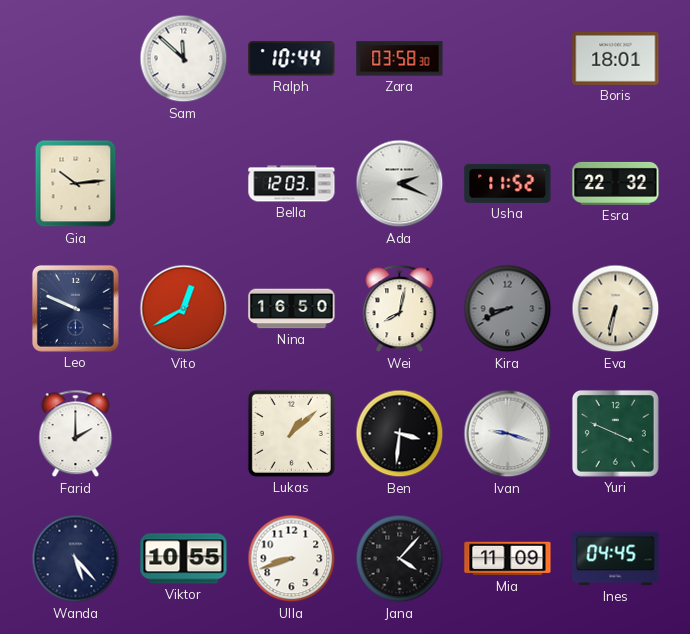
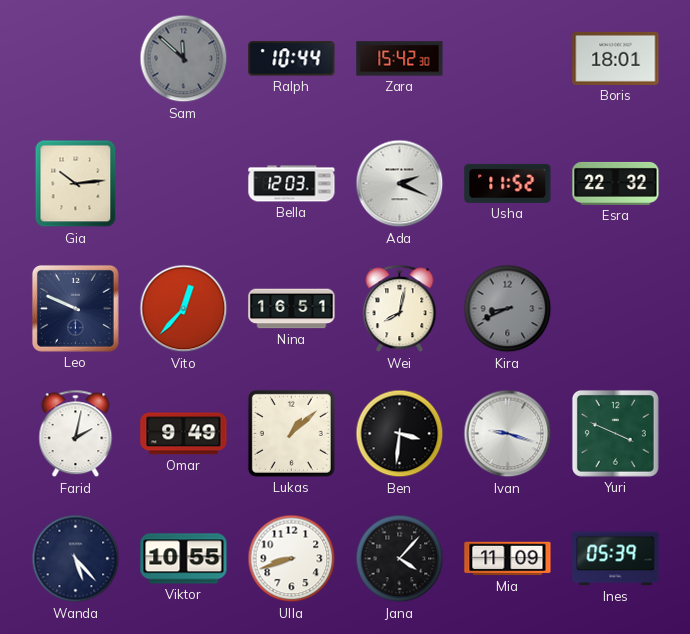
Sam dial: white -> grey (184, 59)
Zara: 03:58 -> 15:42 (400, 59)
Vito: 12:40 -> 12:37 (184, 309)
Nina: 16:50 -> 16:51 (292, 309)
Eva: 6:32 -> none (616, 309)
Farid: 2:00 -> 2:02 (76, 434)
Omar: none -> 9:49 (184, 434)
Ines: 04:45 -> 05:39 (616, 559)
